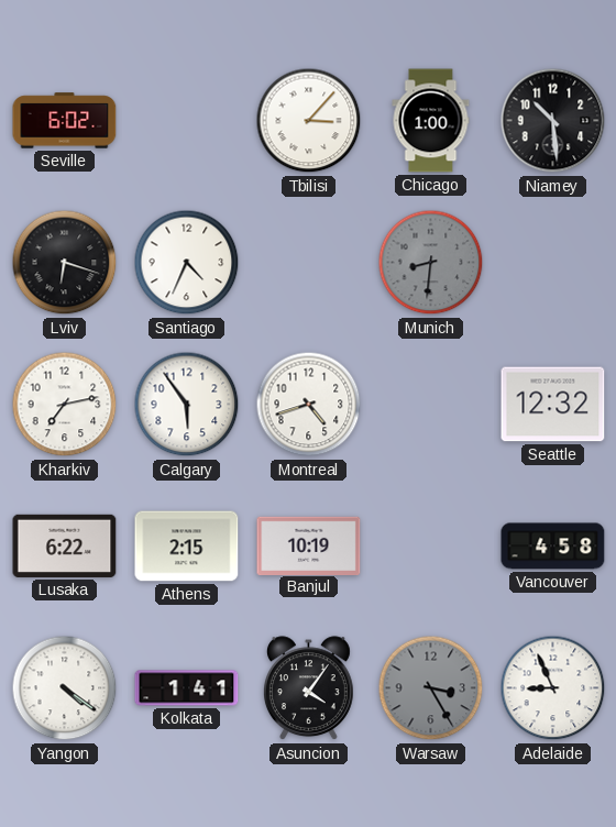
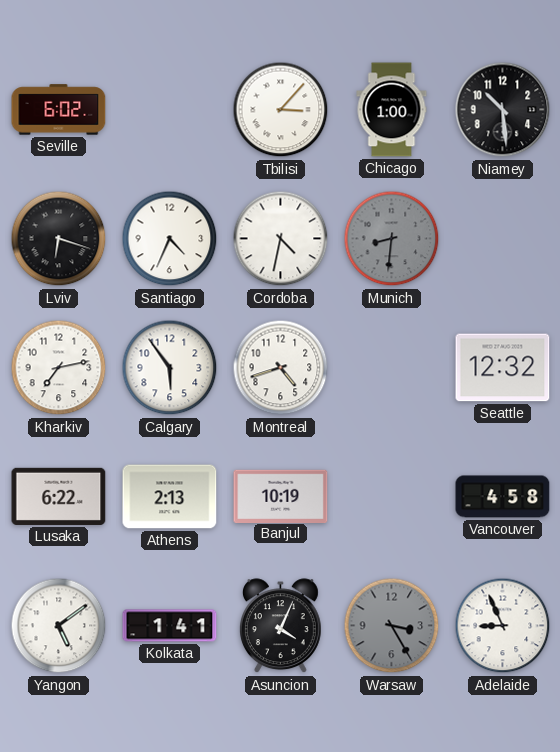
Cordoba: none -> 4:32 (281, 239)
Athens: 2:15 -> 2:13 (170, 497)
Yangon: 4:21 -> 5:09 (59, 626)
Asuncion: 4:06 -> 4:04 (280, 626)
